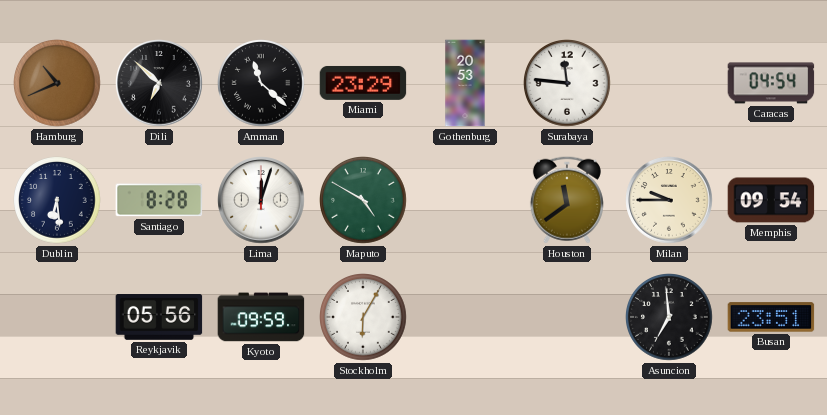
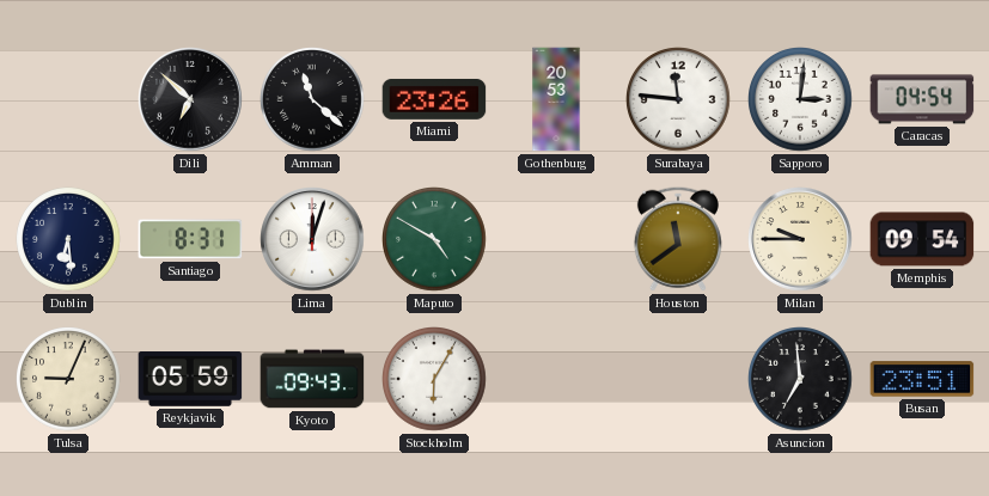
Hamburg: 10:41 -> none (58, 84)
Miami: 23:29 -> 23:26 (434, 99)
Sapporo: none -> 3:01 (801, 100)
Santiago: 8:28 -> 8:31 (190, 239)
Tulsa: none -> 9:04 (69, 380)
Reykjavik: 05:56 -> 05:59 (190, 380)
Kyoto: 09:59 -> 09:43 (312, 379)
